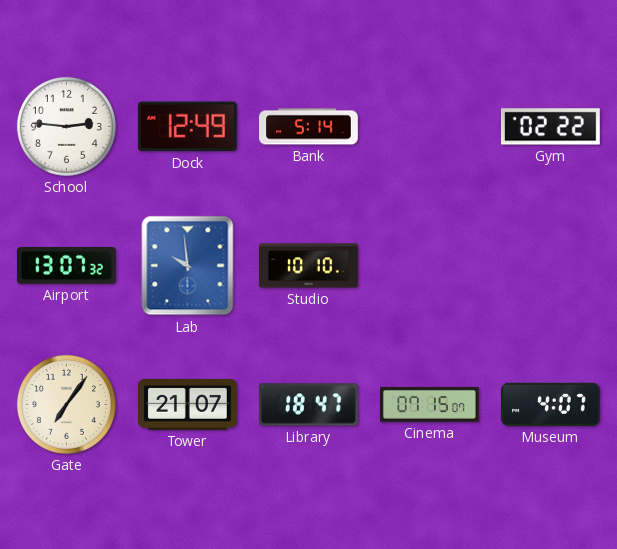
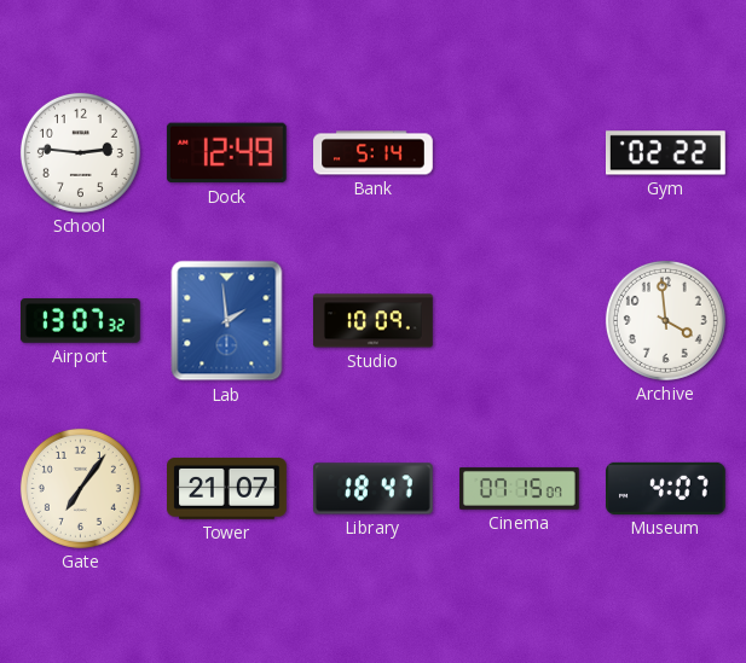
Lab: 9:59 -> 1:59 (227, 321)
Studio: 10:10 -> 10:09 (374, 321)
Archive: none -> 3:59 (665, 320)
